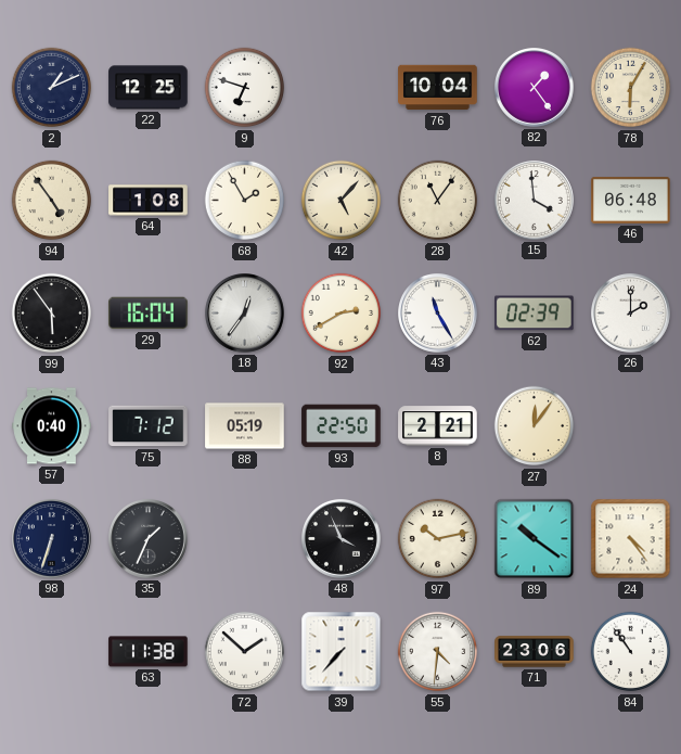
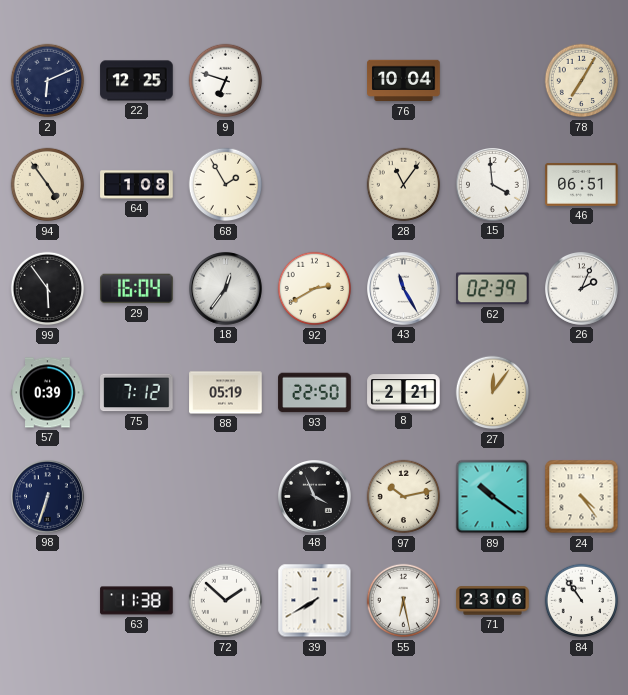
2: 1:11 -> 6:11 (48, 81)
82: 1:24 -> none (535, 88)
78: 6:05 -> 7:05 (582, 81)
42: 5:07 -> none (342, 201)
46: 06:48 -> 06:51 (582, 185)
26: 2:00 -> 2:04 (582, 289)
57: 0:40 -> 0:39 (48, 393)
35: 1:34 -> none (149, 539)
39: 7:37 -> 7:40 (315, 601)
55: 4:31 -> 6:28 (404, 601)
